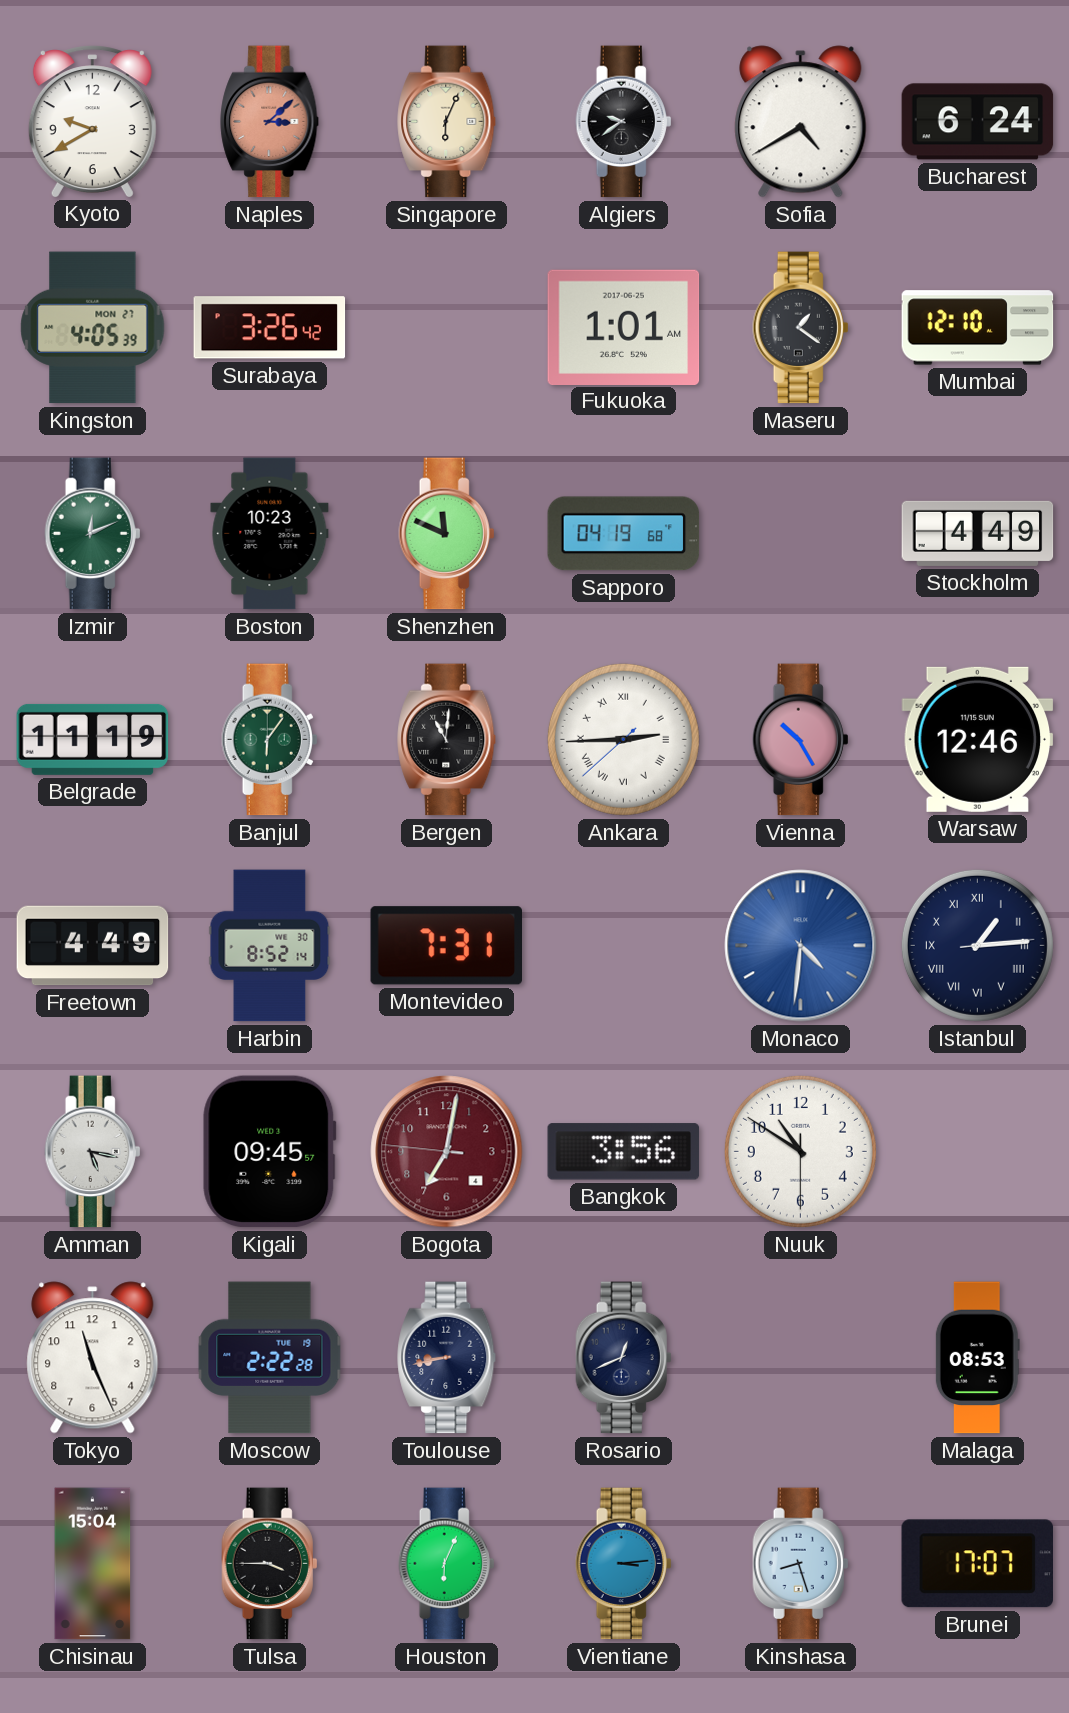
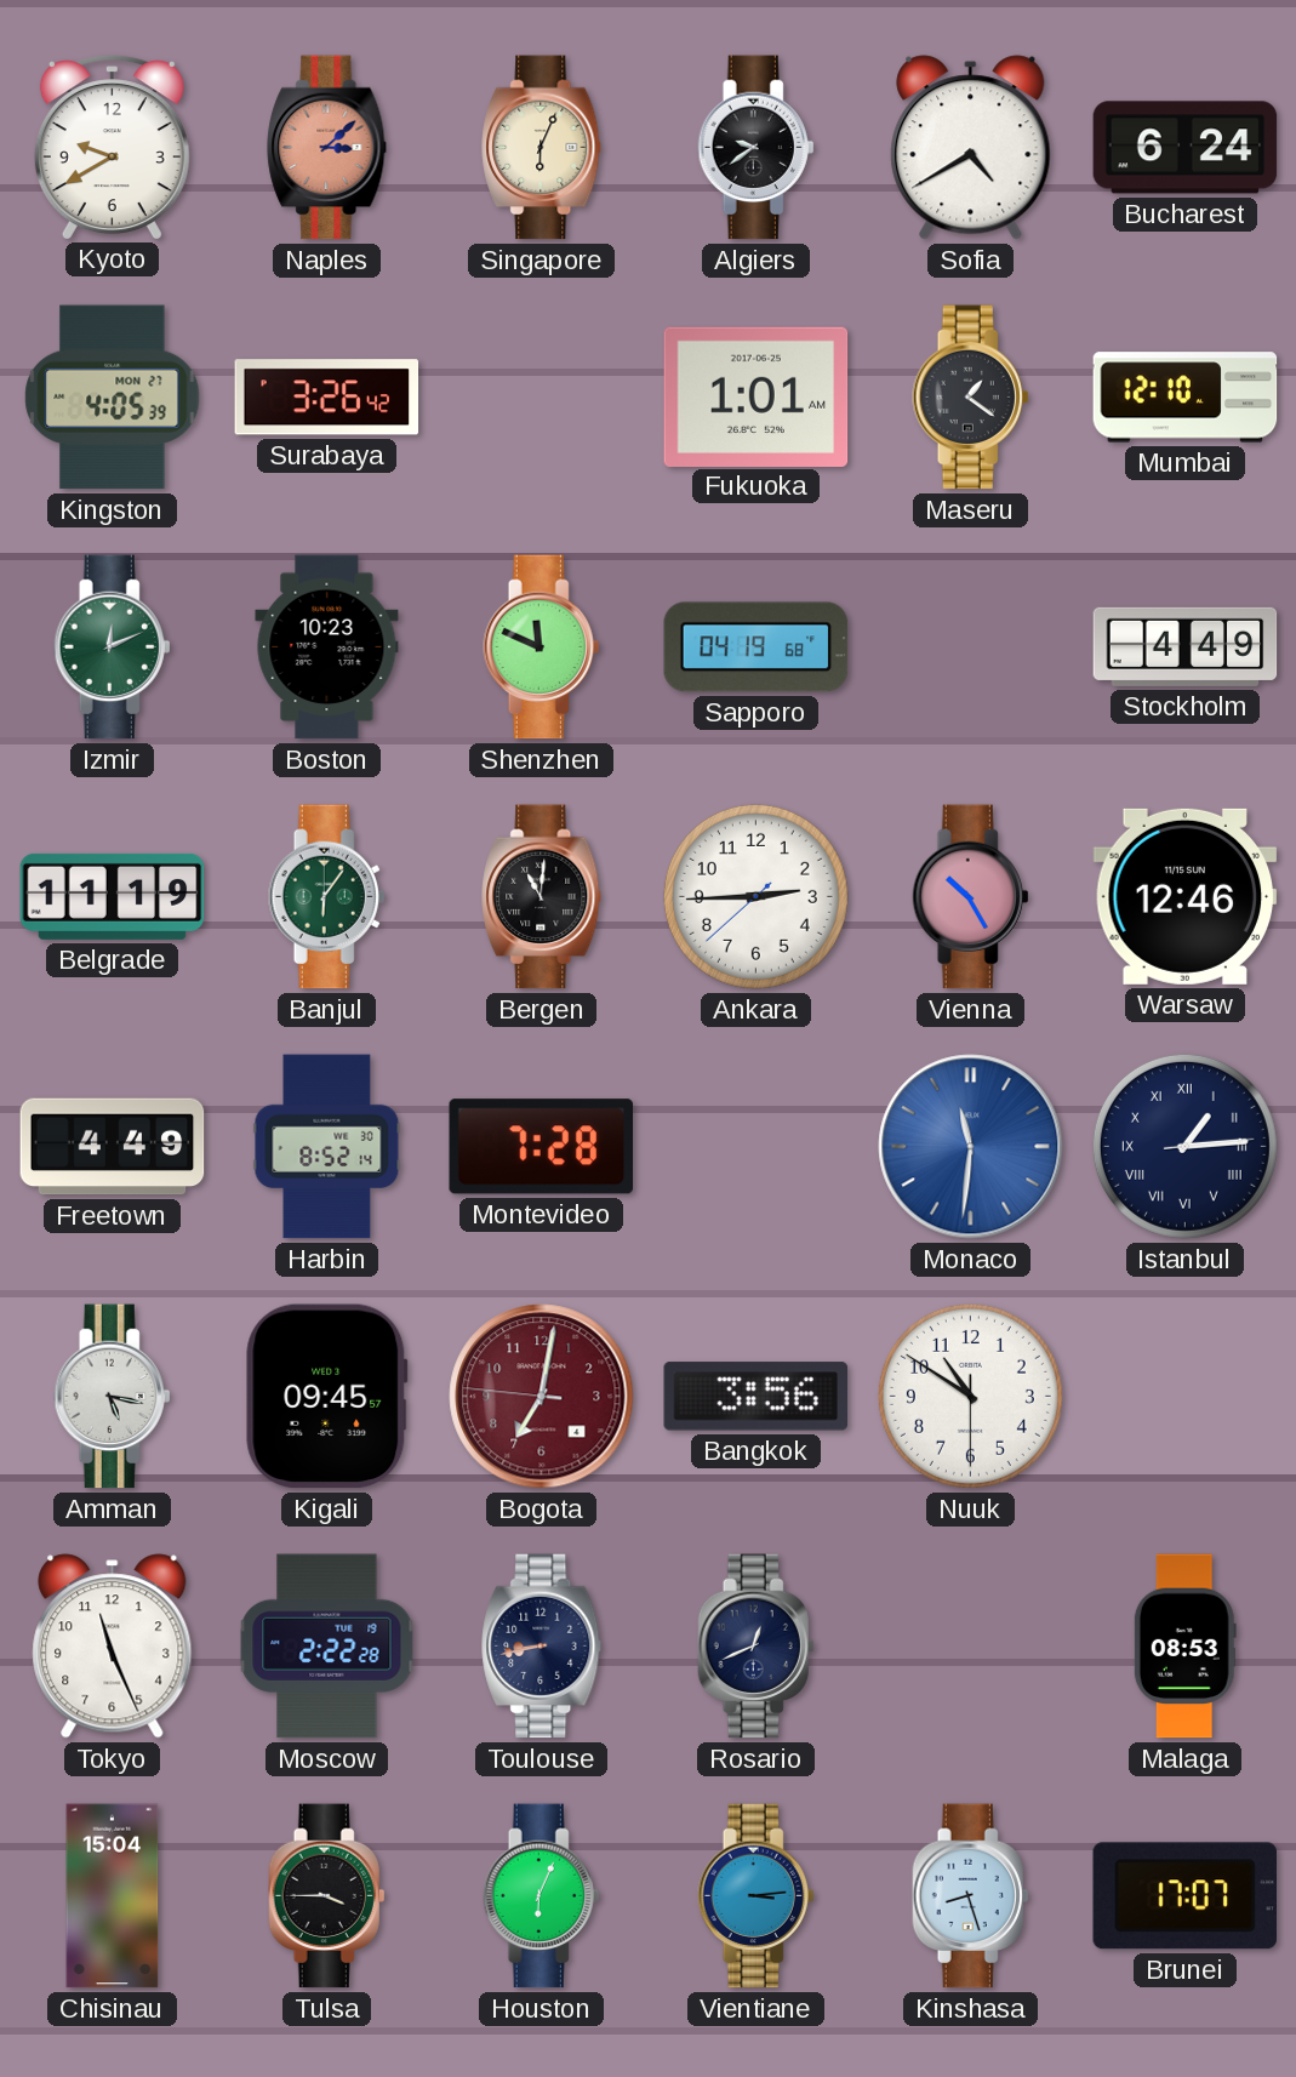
Ankara numerals: Roman -> Arabic (755, 896)
Montevideo: 7:31 -> 7:28 (542, 1147)
Monaco: 4:31 -> 11:31 (971, 1147)
